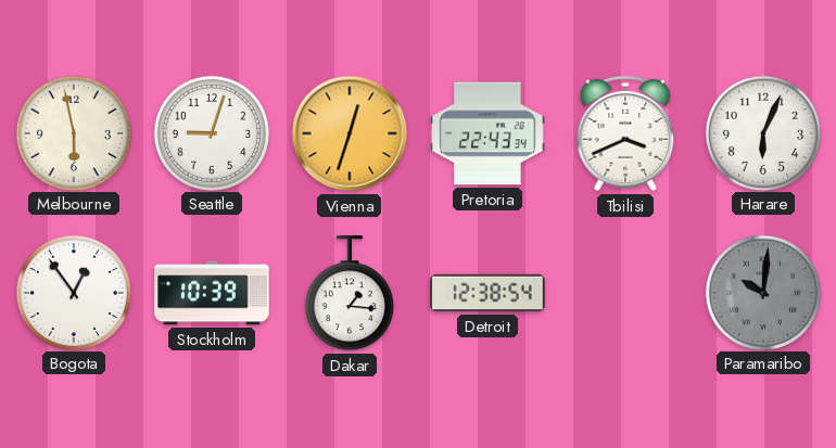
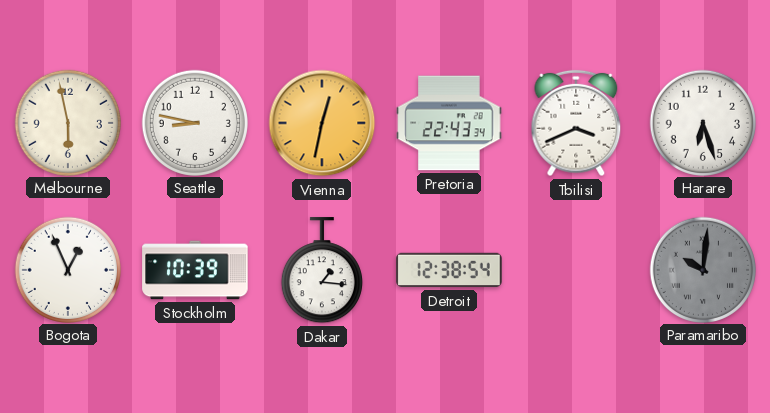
Seattle: 9:03 -> 8:47 (194, 122)
Vienna: 12:33 -> 12:32 (322, 123)
Harare: 6:04 -> 6:27 (702, 122)
Bogota: 12:54 -> 12:56 (67, 269)
